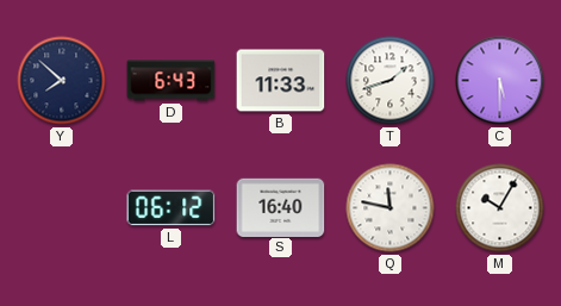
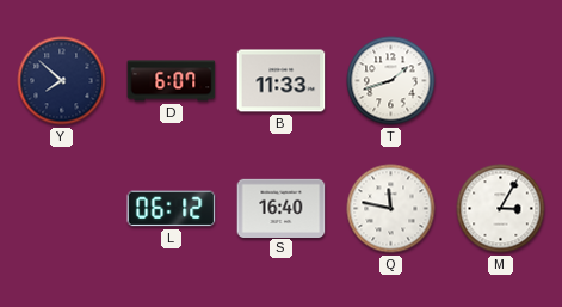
D: 6:43 -> 6:07 (172, 81)
C: 5:30 -> none (500, 81)
M: 10:05 -> 3:05 (501, 209)
